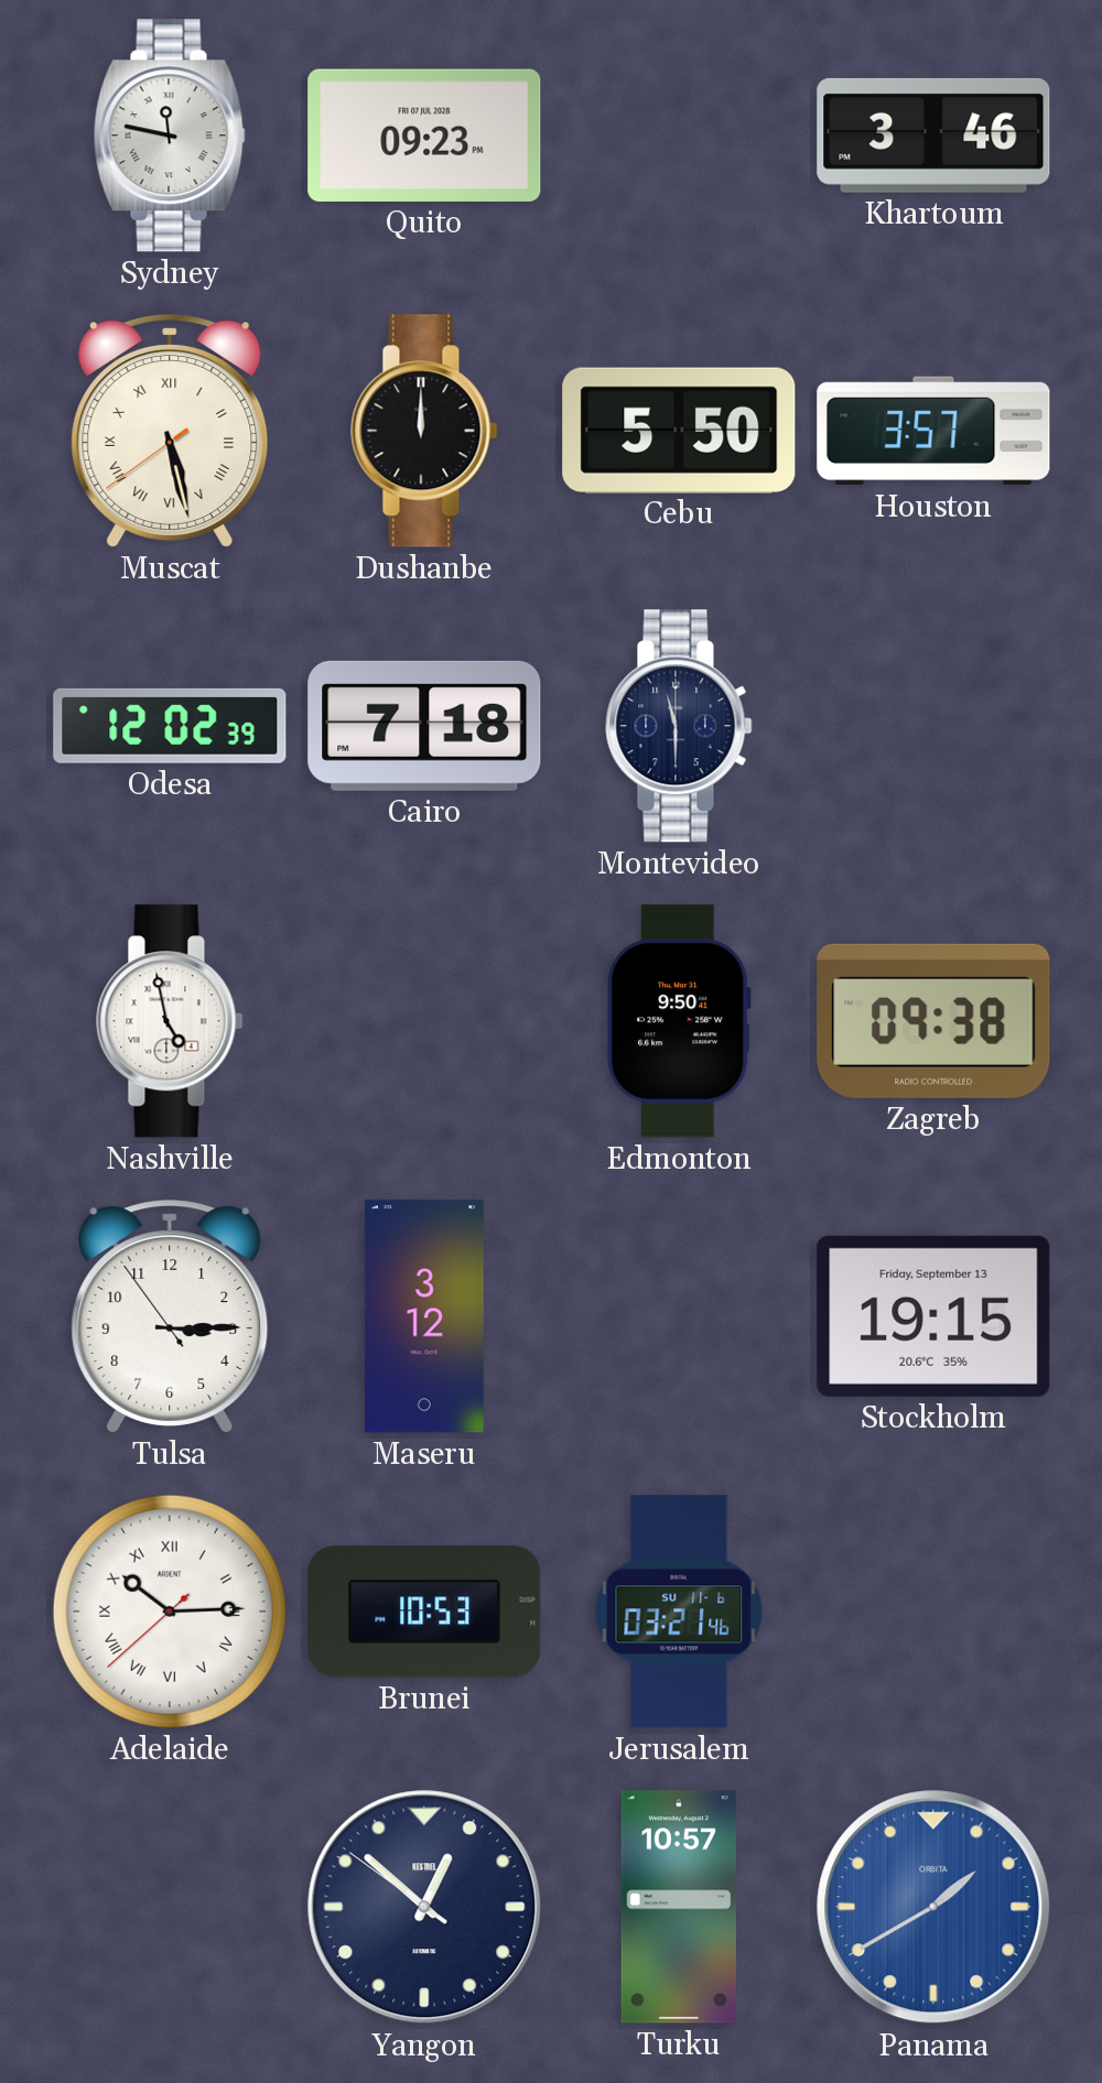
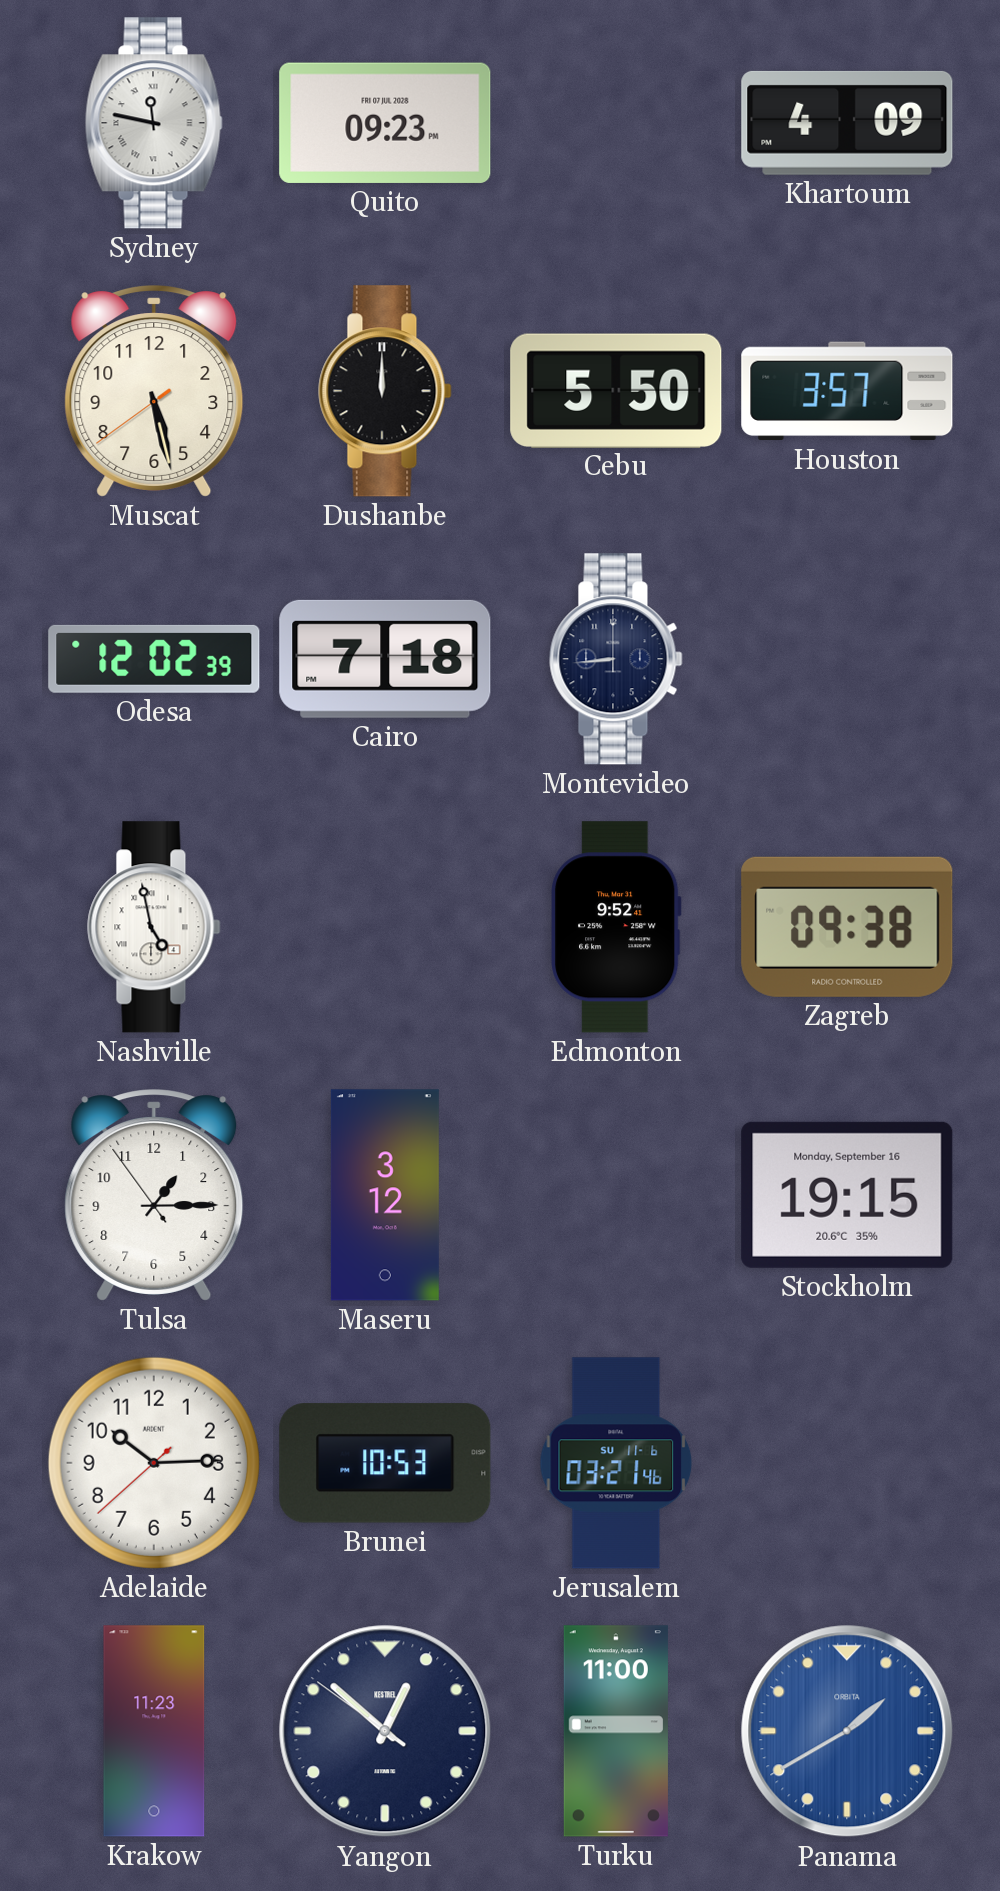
Khartoum: 3:46 -> 4:09 (847, 123)
Muscat numerals: Roman -> Arabic (154, 391)
Montevideo: 11:30 -> 8:44 (616, 659)
Edmonton: 9:50 -> 9:52 (616, 927)
Tulsa: 3:14 -> 1:14 (154, 1195)
Stockholm date: Friday, September 13 -> Monday, September 16 (847, 1195)
Adelaide numerals: Roman -> Arabic (154, 1463)
Krakow: none -> 11:23 (154, 1731)
Turku: 10:57 -> 11:00 (616, 1731)
